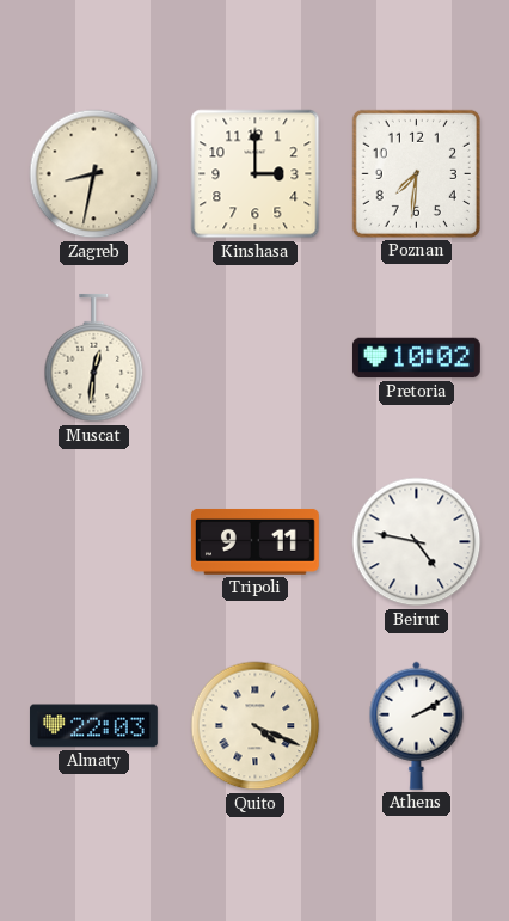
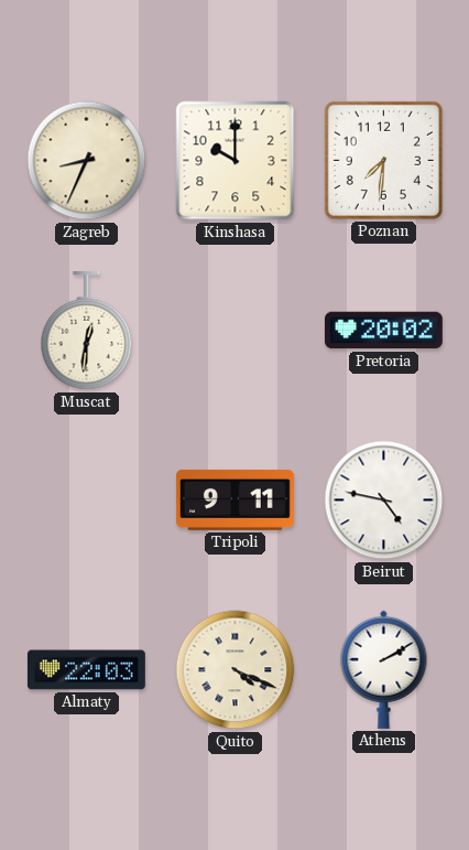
Zagreb: 8:32 -> 8:34 (87, 161)
Kinshasa: 3:00 -> 10:00 (236, 161)
Pretoria: 10:02 -> 20:02 (383, 331)
